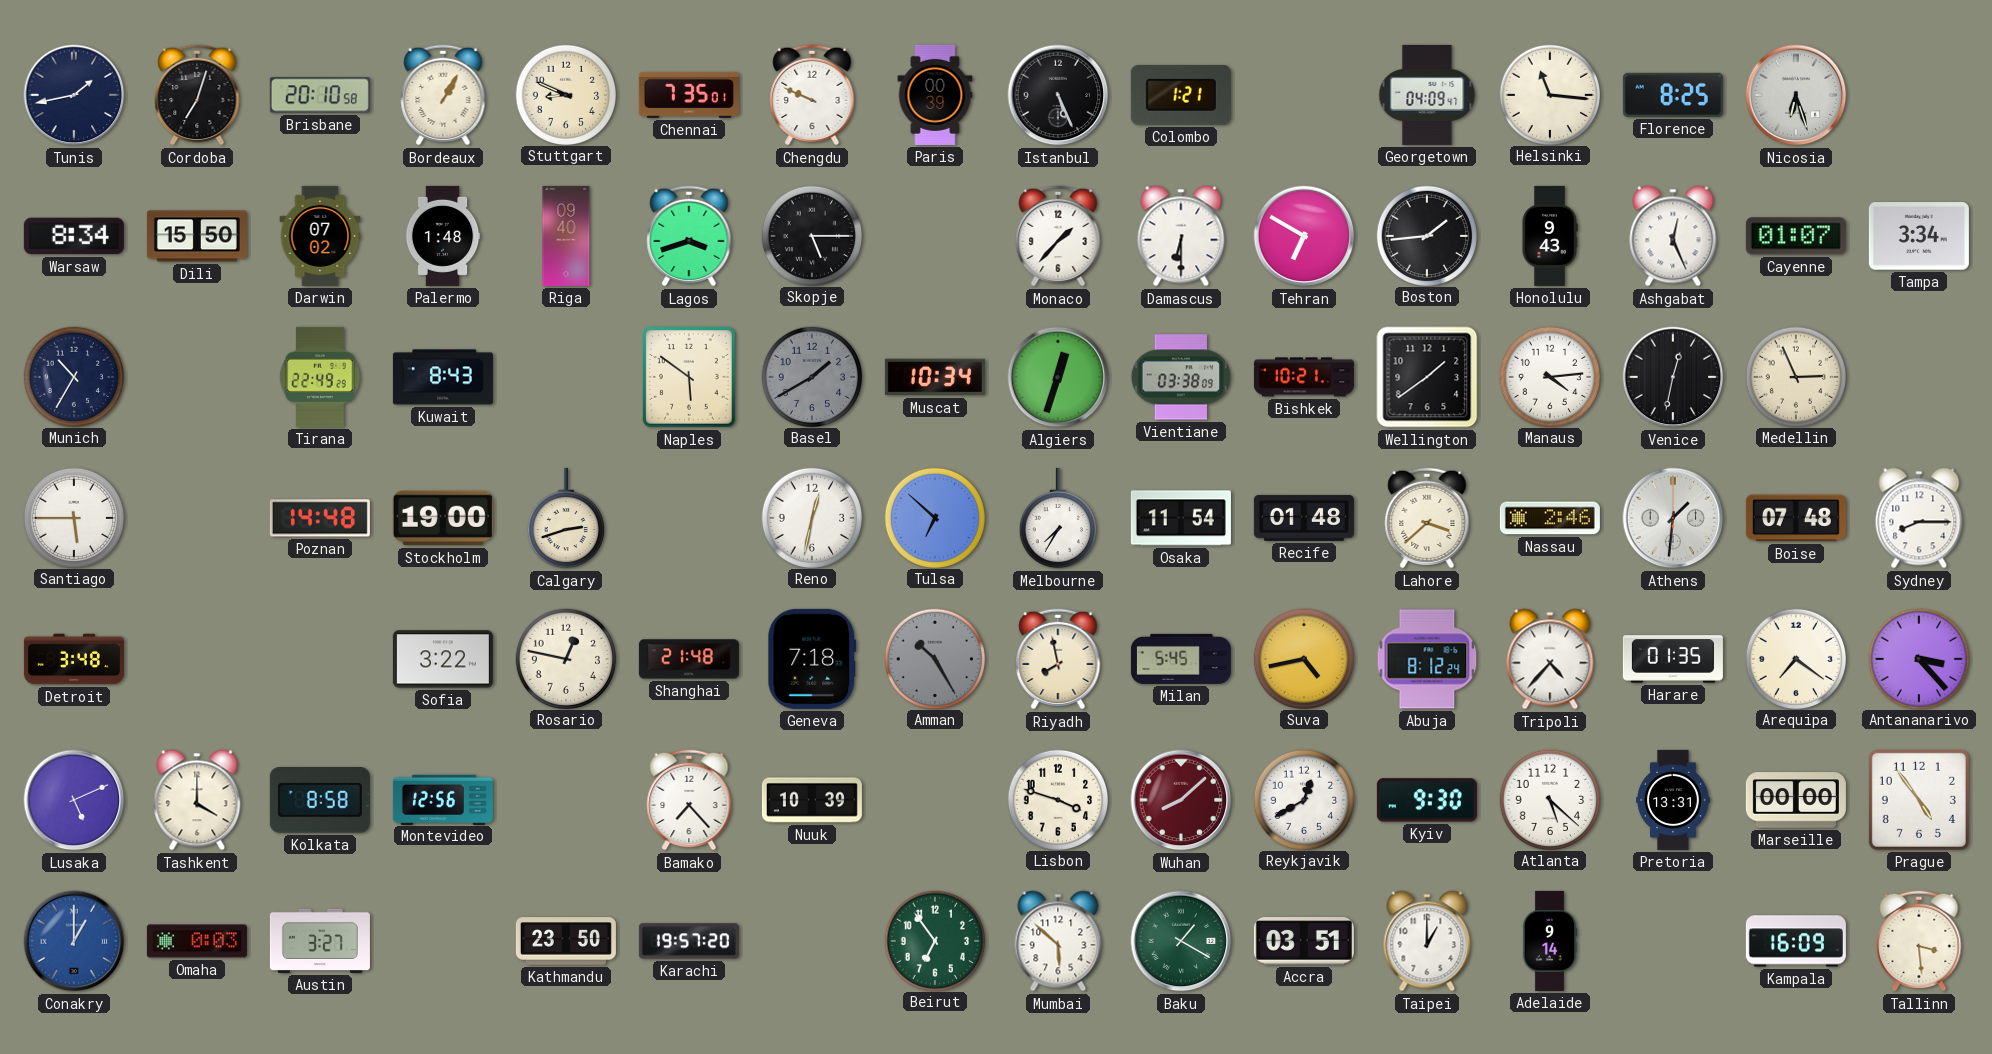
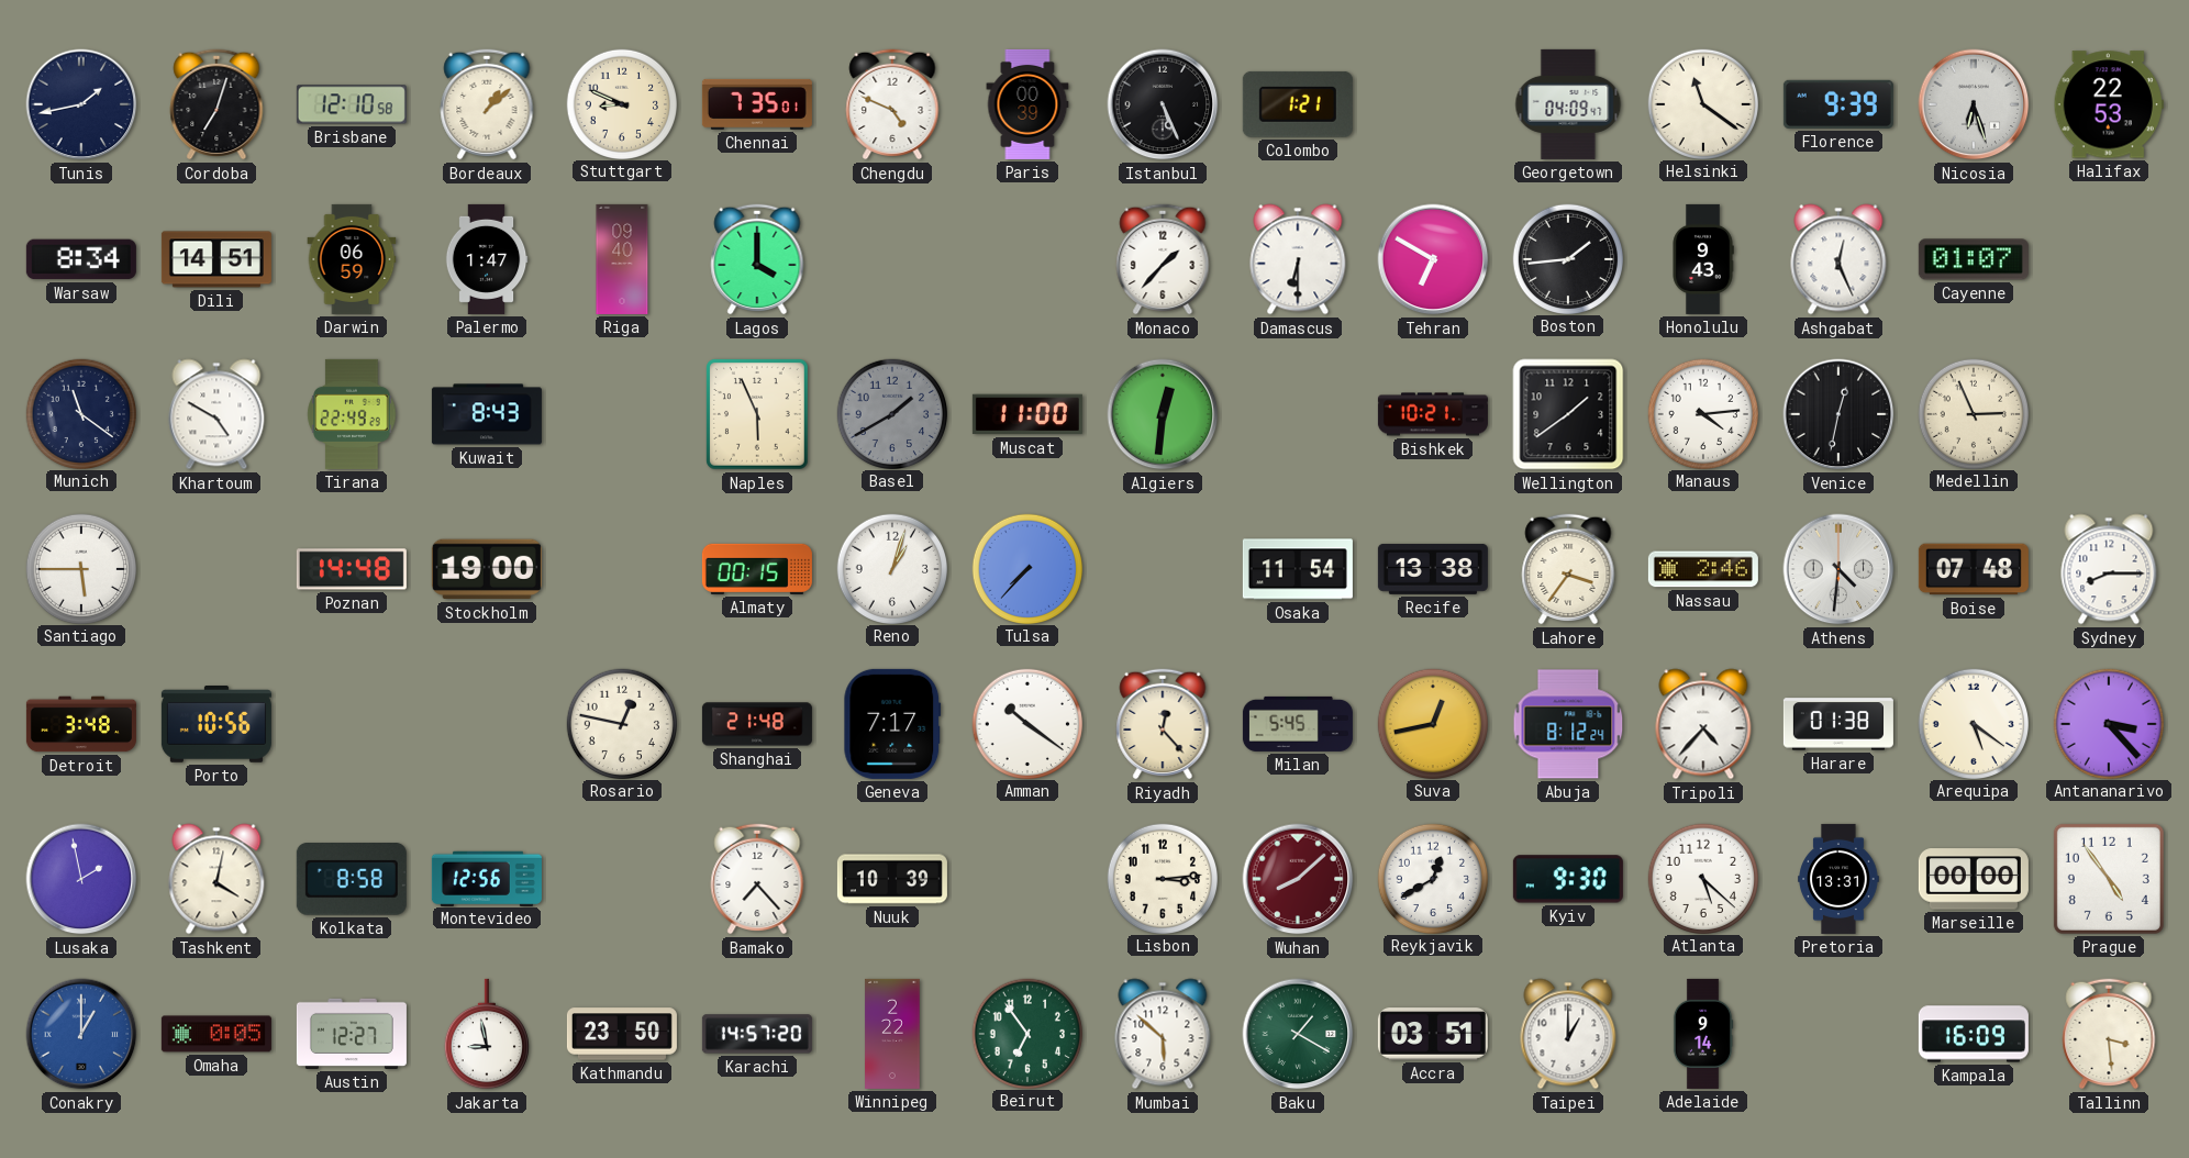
Brisbane: 20:10 -> 12:10 (352, 104)
Bordeaux: 1:05 -> 1:08 (487, 104)
Chengdu: 9:49 -> 4:49 (892, 104)
Helsinki: 11:16 -> 11:21 (1702, 103)
Florence: 8:25 -> 9:39 (1838, 104)
Halifax: none -> 22:53 (2109, 104)
Dili: 15:50 -> 14:51 (216, 259)
Darwin: 07:02 -> 06:59 (352, 259)
Palermo: 1:48 -> 1:47 (487, 259)
Lagos: 3:42 -> 4:00 (757, 259)
Skopje: 5:15 -> none (811, 235)
Tampa: 3:34 -> none (1919, 236)
Munich: 10:35 -> 11:21 (80, 413)
Khartoum: none -> 4:50 (216, 414)
Naples: 5:51 -> 5:56 (758, 415)
Muscat: 10:34 -> 11:00 (1027, 414)
Algiers: 12:33 -> 12:31 (1163, 414)
Vientiane: 03:38 -> none (1181, 377)
Calgary: 2:42 -> none (565, 518)
Almaty: none -> 00:15 (757, 569)
Reno: 12:32 -> 1:03 (891, 568)
Tulsa: 6:52 -> 7:37 (1026, 568)
Melbourne: 7:35 -> none (1057, 518)
Recife: 01:48 -> 13:38 (1433, 569)
Lahore: 3:38 -> 3:36 (1568, 569)
Athens: 1:31 -> 4:31 (1838, 569)
Porto: none -> 10:56 (216, 725)
Sofia: 3:22 -> none (443, 659)
Geneva: 7:18 -> 7:17 (892, 724)
Amman: 10:25 -> 10:21 (1026, 723)
Amman dial: grey -> white (1026, 723)
Riyadh: 7:58 -> 12:23 (1163, 724)
Suva: 4:43 -> 12:43 (1432, 723)
Harare: 01:35 -> 01:38 (1838, 724)
Arequipa: 7:21 -> 5:21 (1973, 723)
Lusaka: 5:11 -> 1:58 (81, 879)
Tashkent: 4:00 -> 4:02 (216, 879)
Lisbon: 3:48 -> 3:14 (1162, 878)
Omaha: 0:03 -> 0:05 (216, 1034)
Austin: 3:27 -> 12:27 (352, 1034)
Jakarta: none -> 8:58 (486, 1034)
Karachi: 19:57 -> 14:57 (757, 1034)
Winnipeg: none -> 2:22 (892, 1034)
